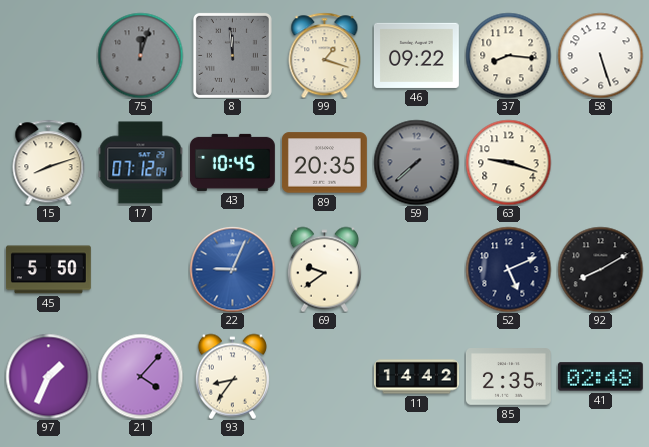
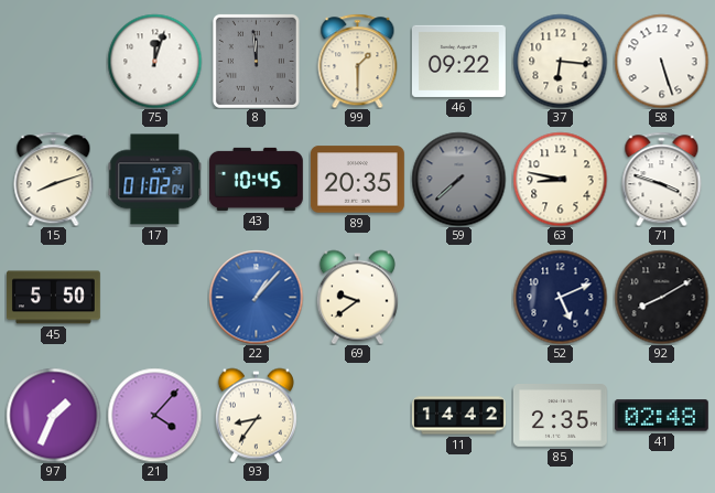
75 dial: grey -> white (154, 61)
99: 1:18 -> 1:30 (358, 61)
37: 8:16 -> 6:16 (560, 61)
17: 07:12 -> 01:02 (154, 180)
63: 9:18 -> 8:47 (560, 179)
71: none -> 3:48 (662, 179)
22: 9:04 -> 1:07 (256, 297)
